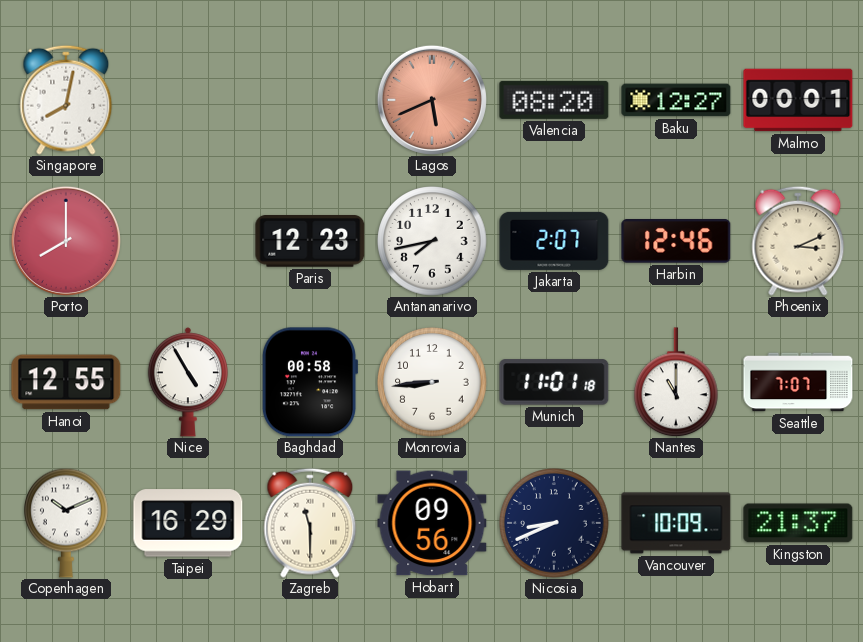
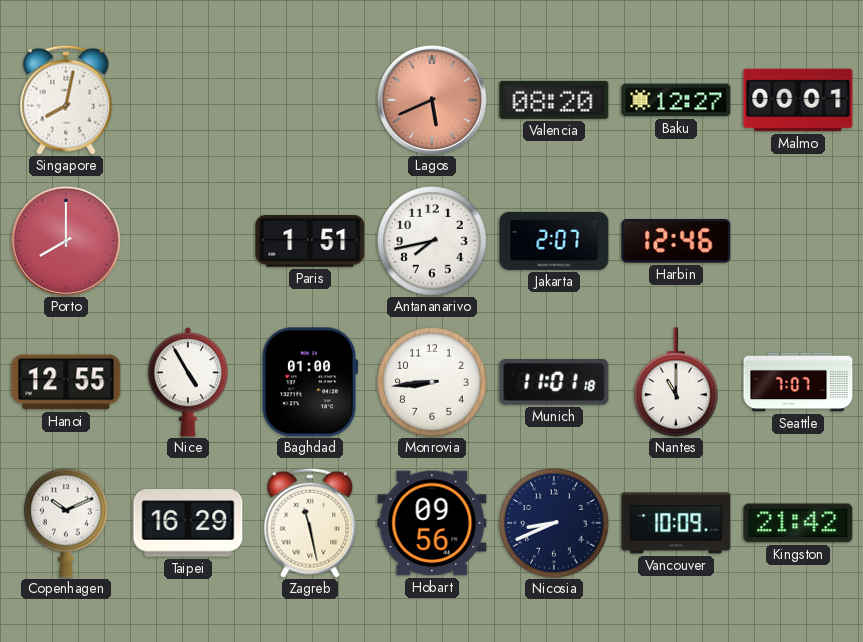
Paris: 12:23 -> 1:51 (310, 242)
Phoenix: 3:11 -> none (798, 241)
Baghdad: 00:58 -> 01:00 (310, 382)
Zagreb: 11:30 -> 11:28 (310, 523)
Kingston: 21:37 -> 21:42 (798, 523)
